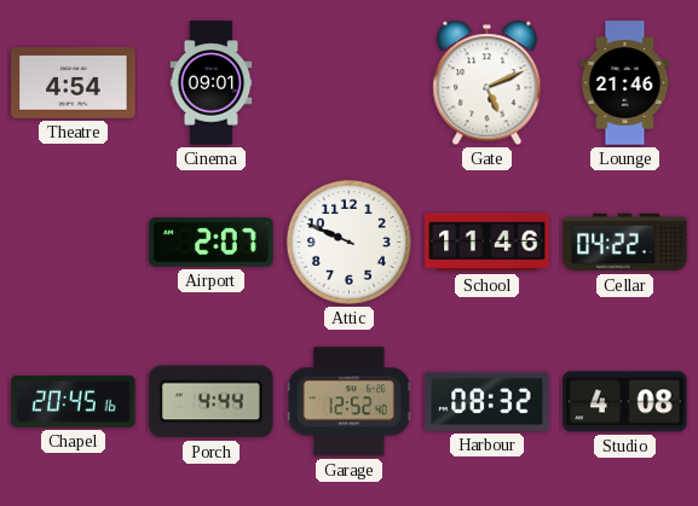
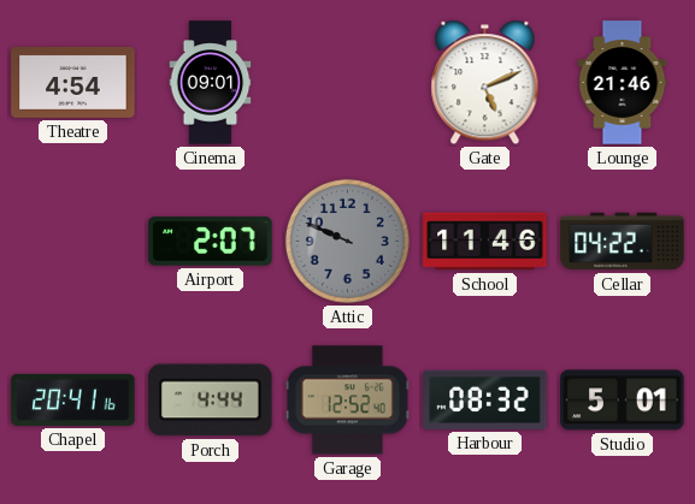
Attic dial: white -> grey (347, 241)
Chapel: 20:45 -> 20:41 (73, 399)
Studio: 4:08 -> 5:01 (623, 401)
